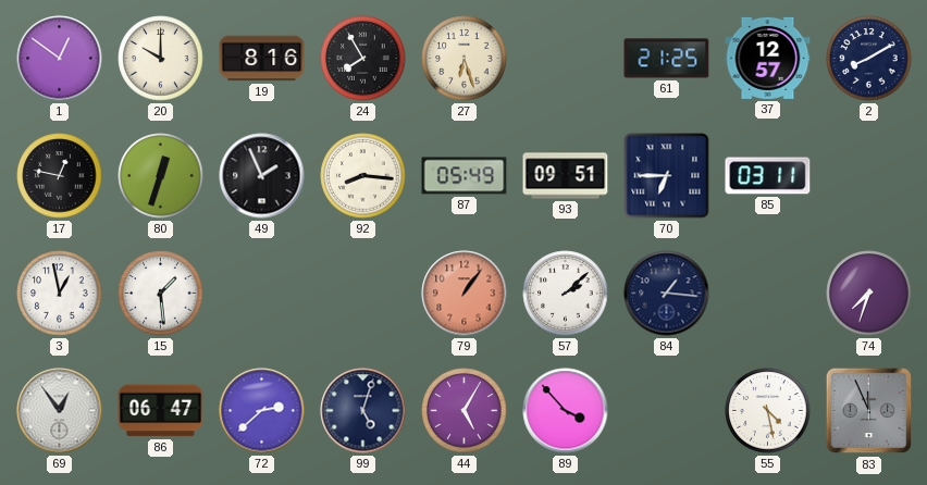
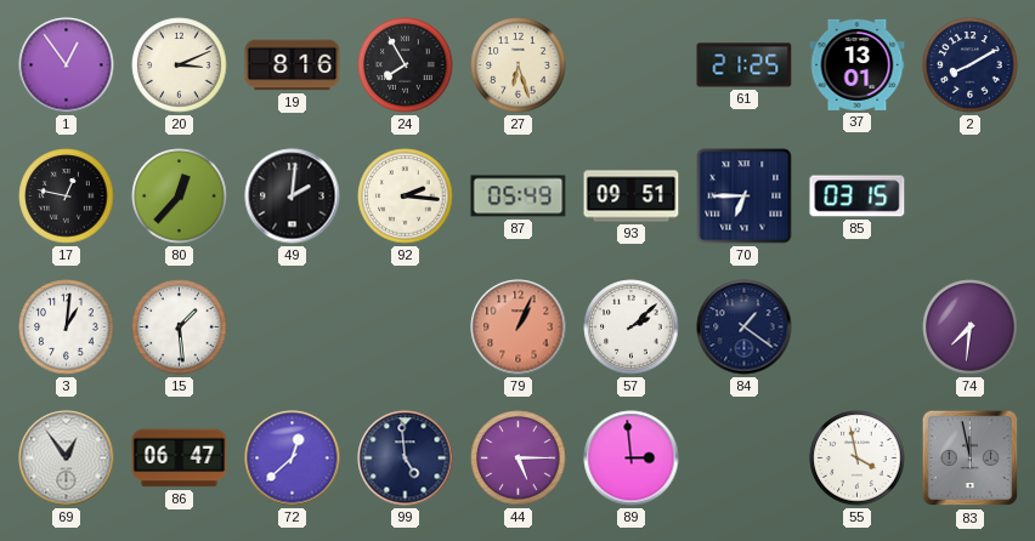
1: 12:51 -> 12:54 (67, 66)
20: 10:00 -> 3:11 (180, 66)
37: 12:57 -> 13:01 (858, 64)
80: 12:33 -> 12:37 (180, 197)
49: 1:56 -> 2:01 (293, 197)
92: 8:16 -> 2:16 (406, 197)
85: 03:11 -> 03:15 (858, 197)
3: 12:58 -> 1:01 (67, 328)
79: 1:06 -> 1:04 (519, 328)
84: 1:16 -> 1:21 (745, 328)
74: 7:33 -> 7:31 (971, 328)
72: 2:38 -> 12:38 (293, 459)
99: 5:03 -> 4:59 (406, 459)
44: 5:05 -> 5:15 (519, 459)
89: 3:53 -> 2:59 (632, 459)
55: 4:28 -> 3:58 (858, 459)
83: 11:56 -> 11:58 (971, 459)
